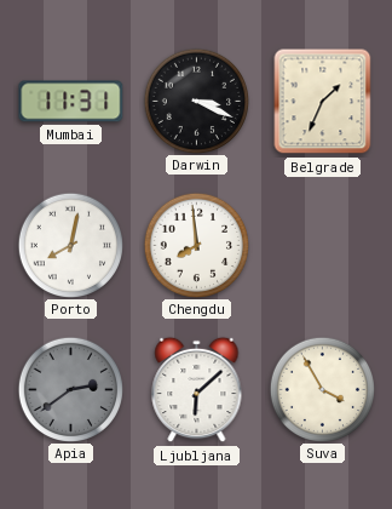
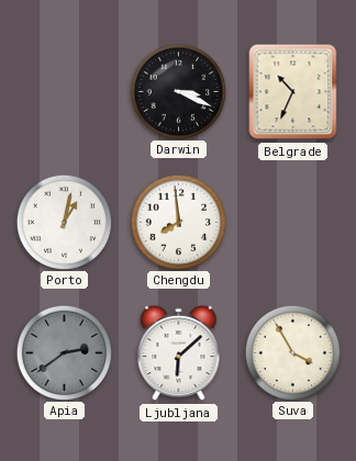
Mumbai: 11:31 -> none (71, 102)
Belgrade: 1:34 -> 10:34 (293, 92)
Porto: 8:02 -> 1:02 (64, 222)
